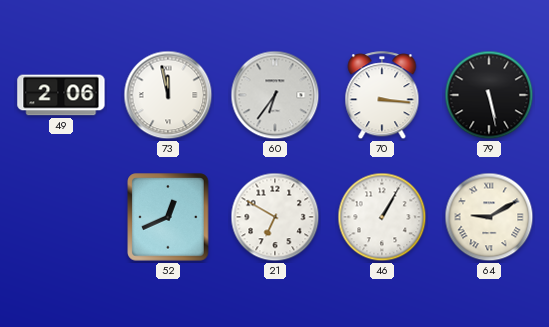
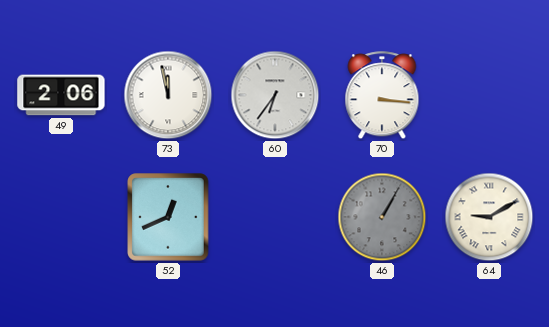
79: 5:28 -> none (489, 95)
21: 6:50 -> none (275, 217)
46 dial: white -> grey (382, 217)
